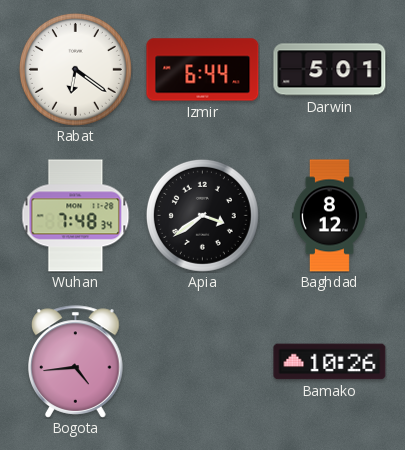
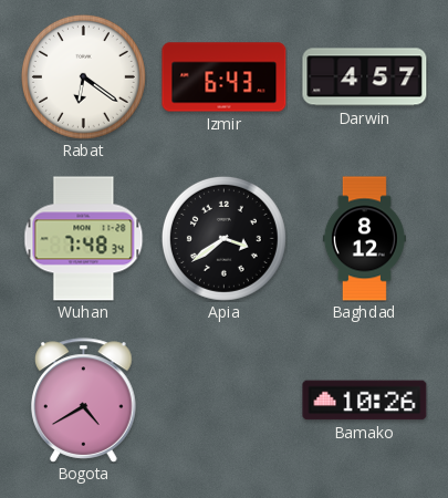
Izmir: 6:44 -> 6:43 (225, 77)
Darwin: 5:01 -> 4:57 (365, 77)
Bogota: 4:44 -> 4:40 (84, 401)
